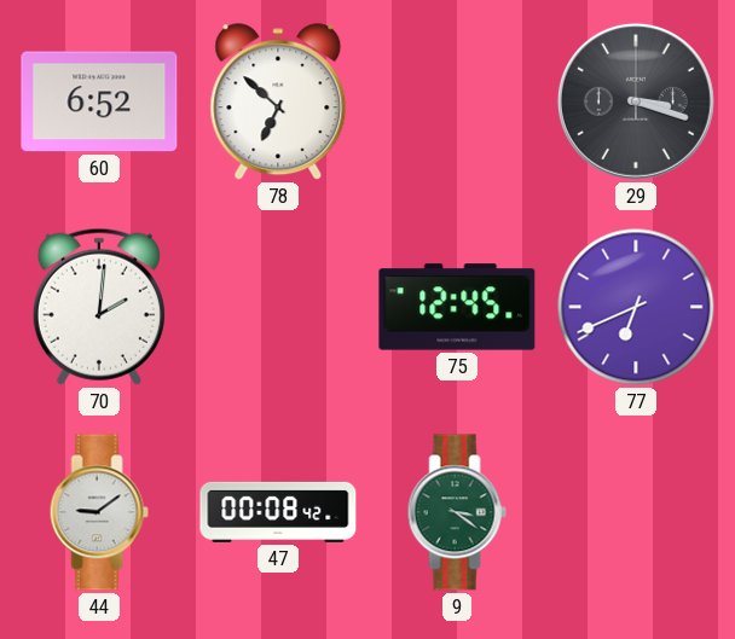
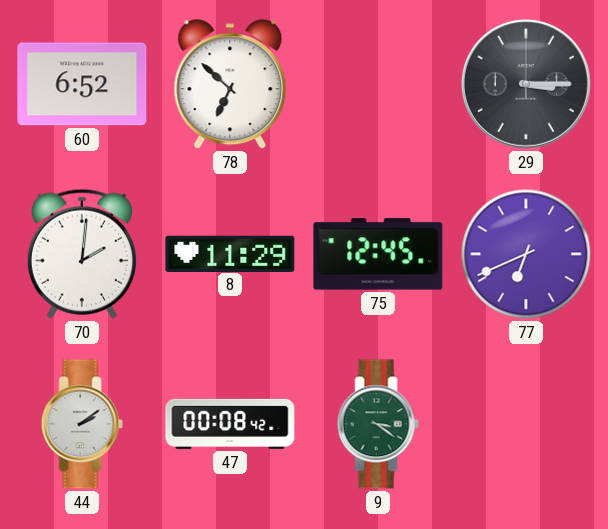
29: 3:18 -> 3:15 (526, 84)
8: none -> 11:29 (230, 253)
44: 9:09 -> 2:09 (82, 424)
